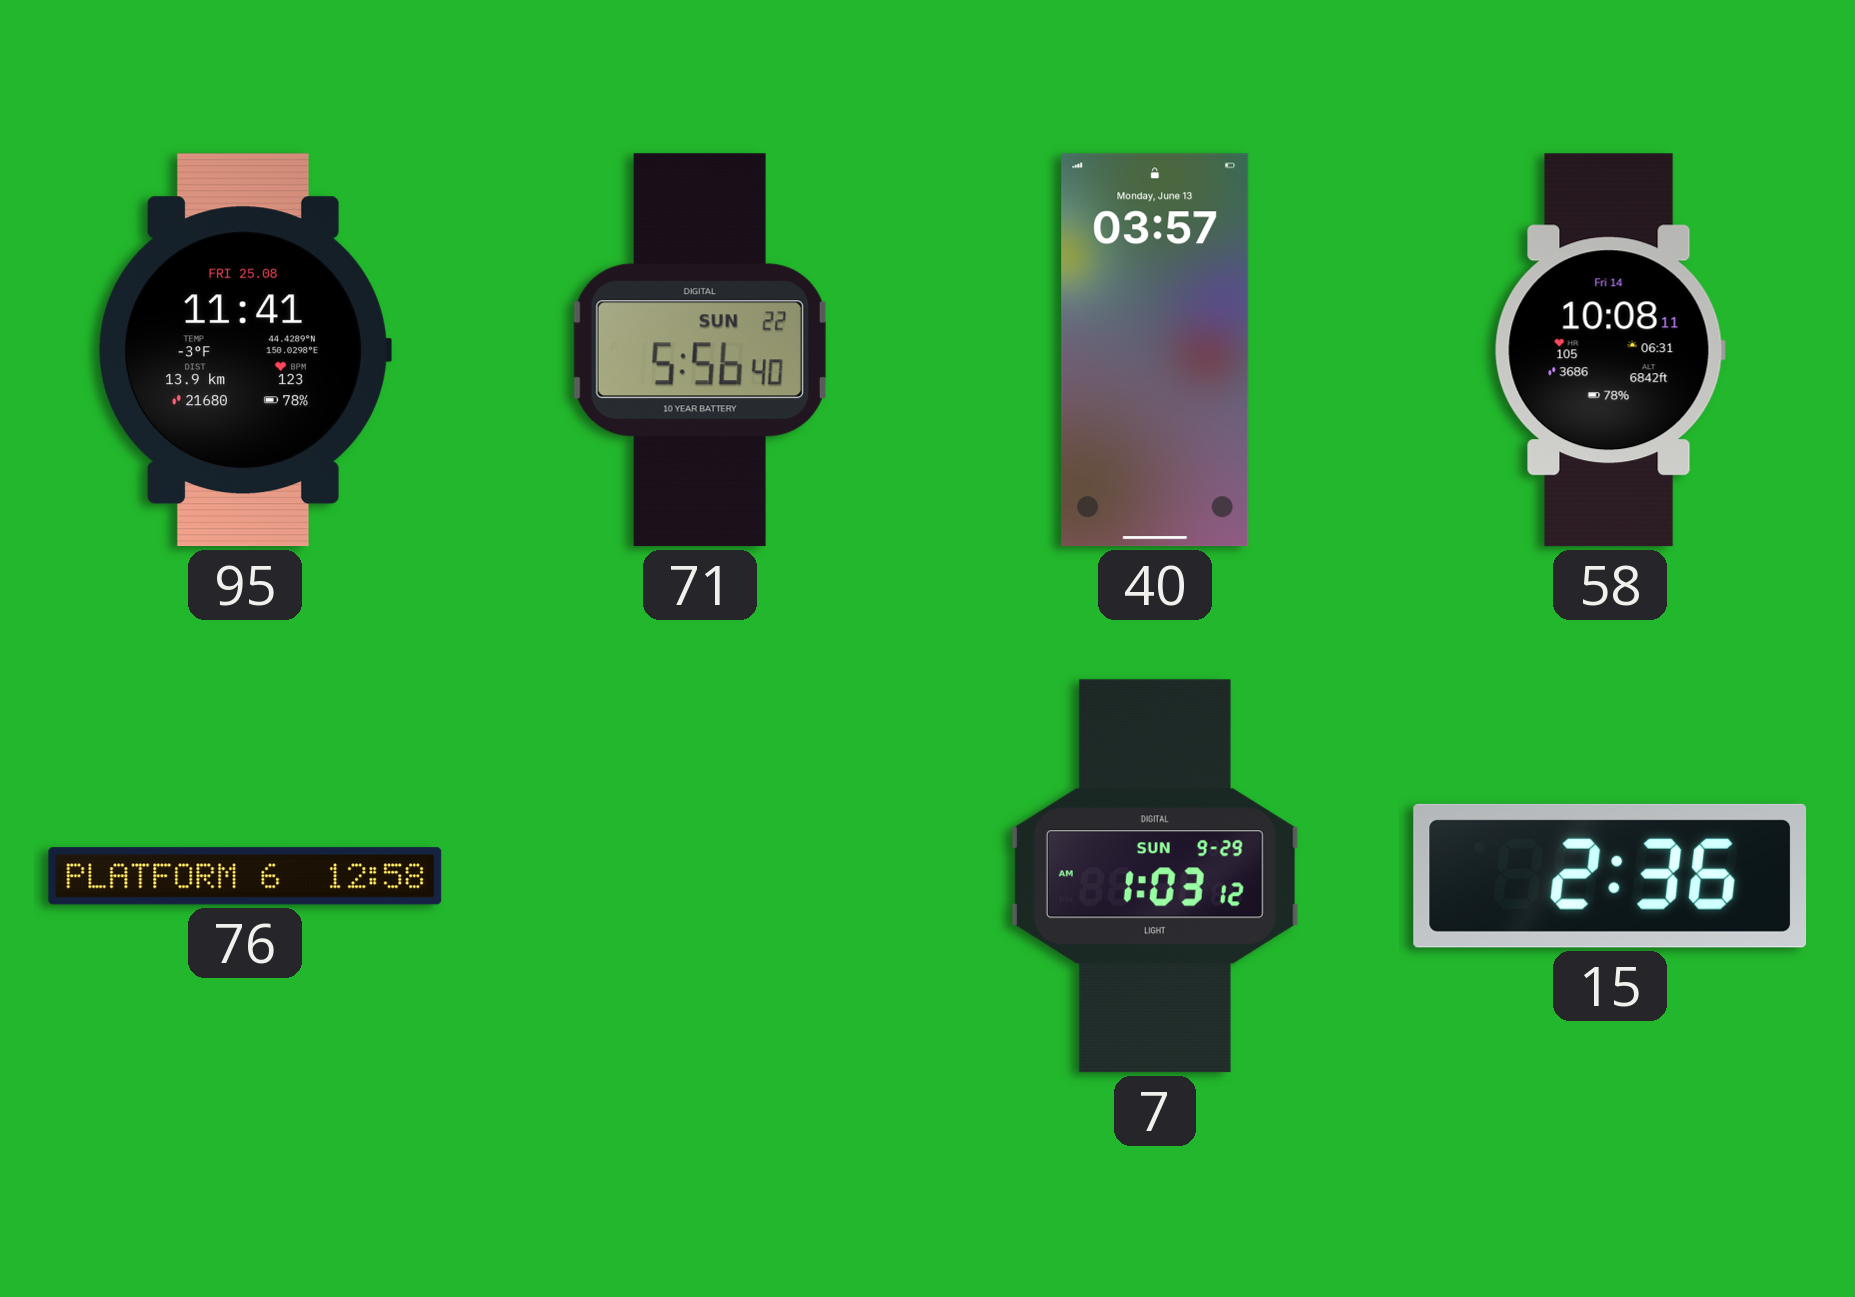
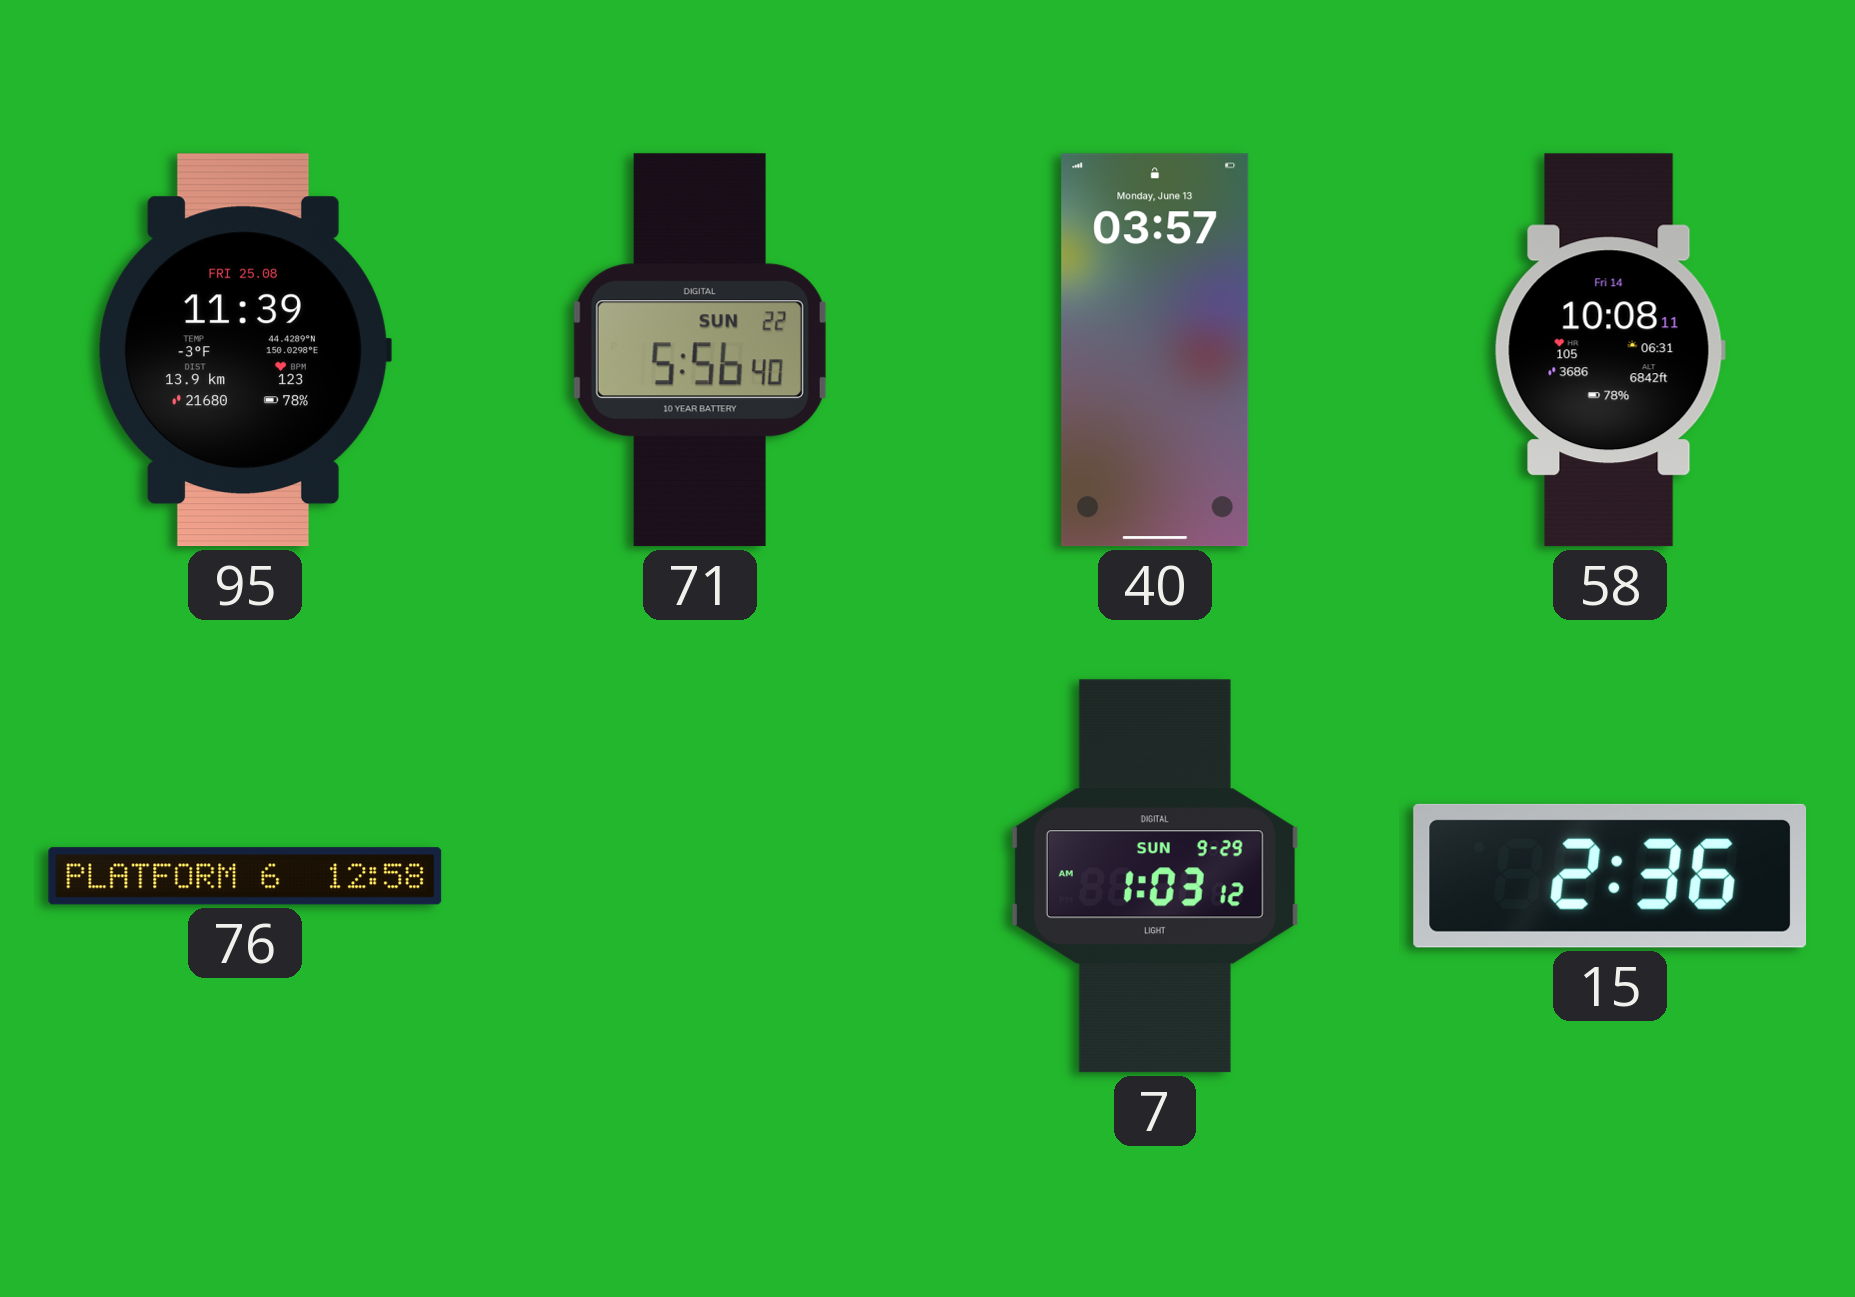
95: 11:41 -> 11:39 (245, 350)
